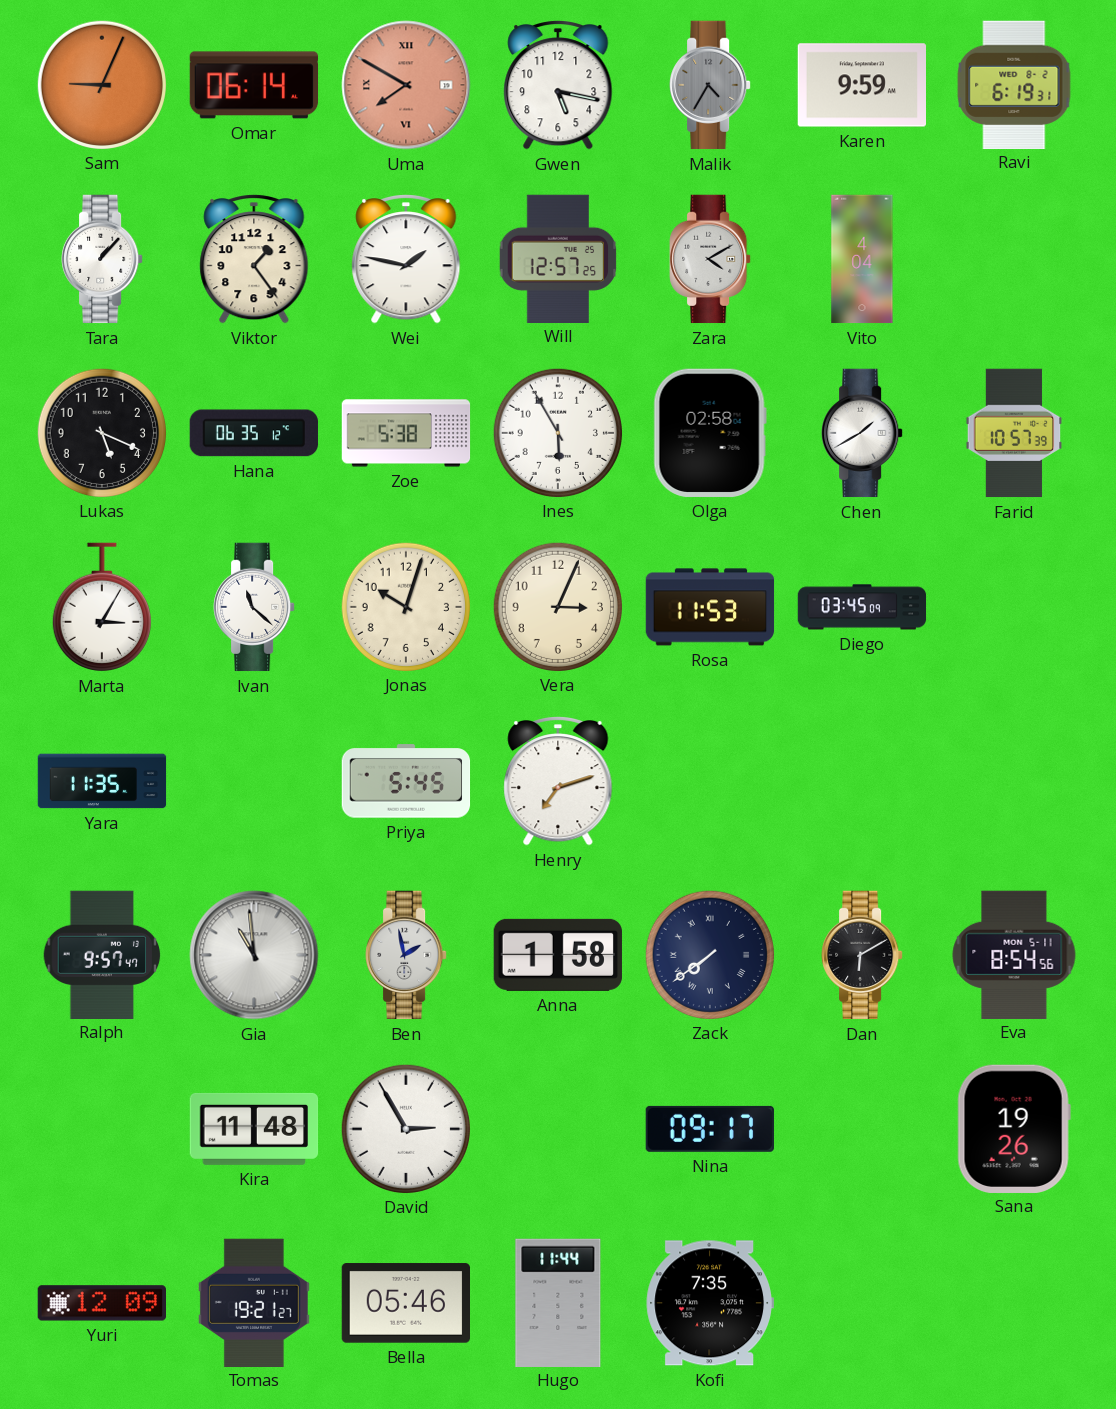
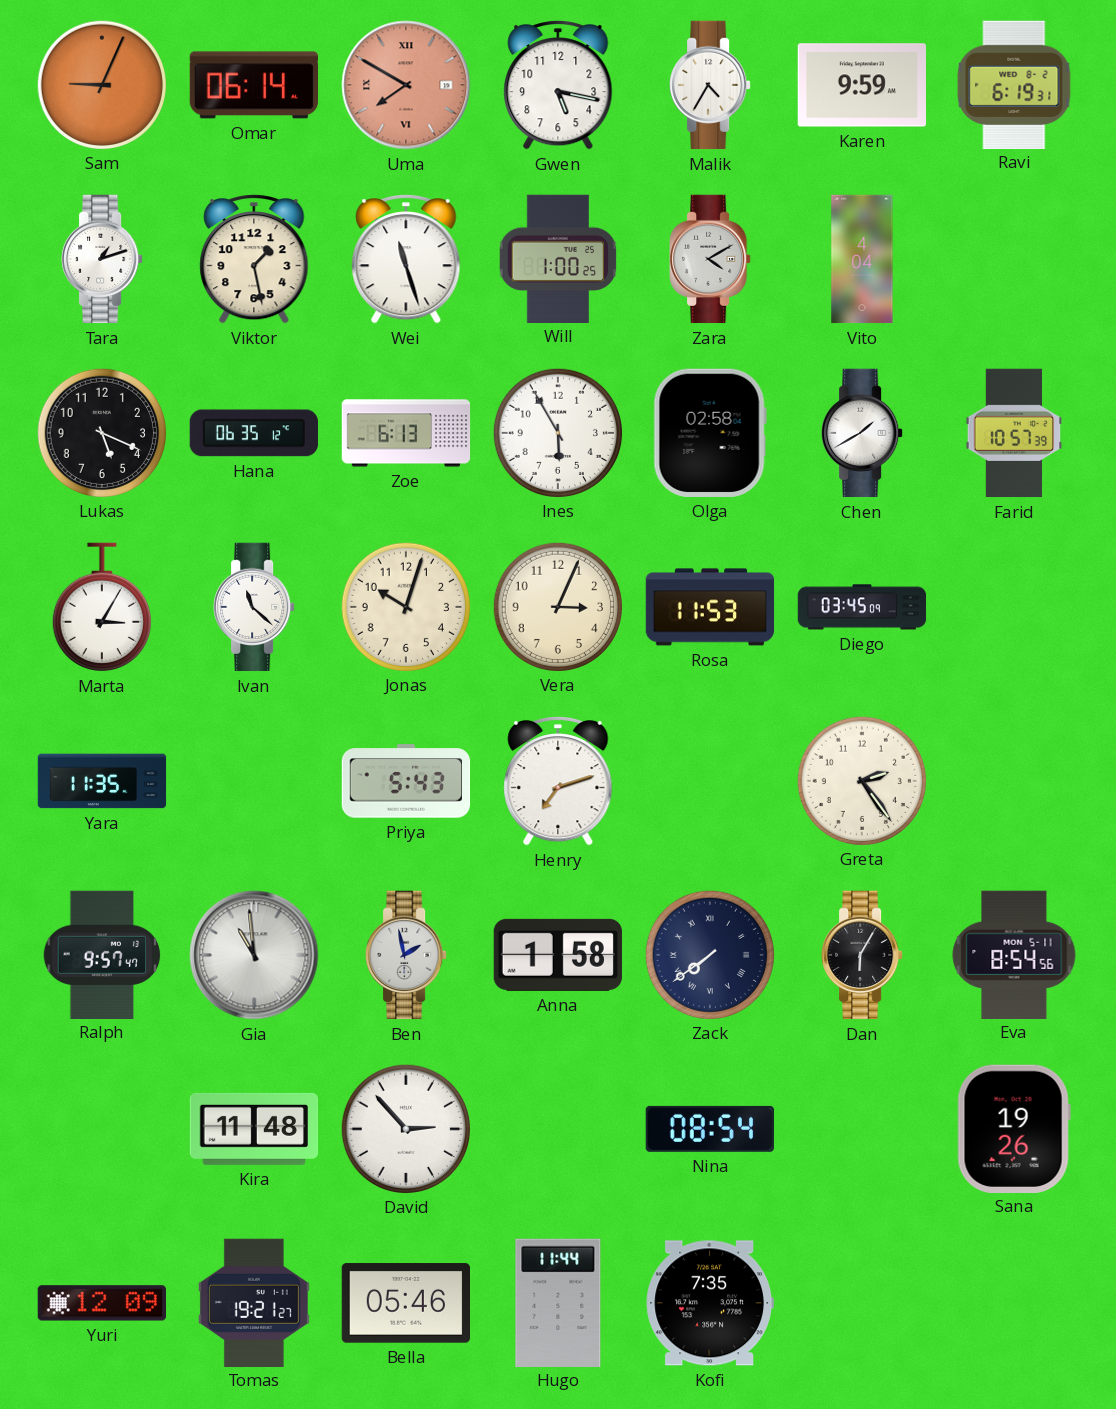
Malik dial: grey -> white (710, 85)
Tara: 1:07 -> 1:12 (102, 259)
Viktor: 1:24 -> 1:28 (254, 260)
Wei: 1:47 -> 11:27 (406, 260)
Will: 12:57 -> 1:00 (558, 258)
Zoe: 5:38 -> 6:13 (406, 433)
Priya: 5:45 -> 5:43 (406, 781)
Greta: none -> 2:24 (861, 780)
Dan: 6:10 -> 6:05 (862, 955)
David: 2:55 -> 2:53 (405, 1128)
Nina: 09:17 -> 08:54 (709, 1129)
